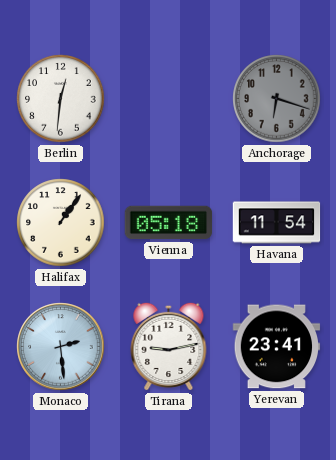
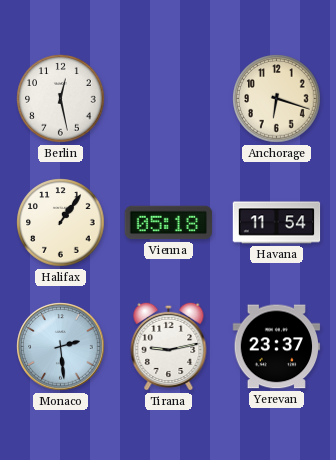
Berlin: 12:31 -> 12:28 (61, 99)
Anchorage dial: grey -> cream (277, 99)
Yerevan: 23:41 -> 23:37 (277, 347)
